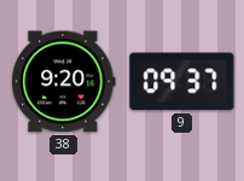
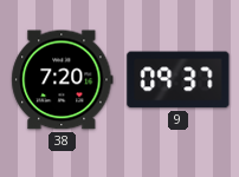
38: 9:20 -> 7:20 (63, 80)
